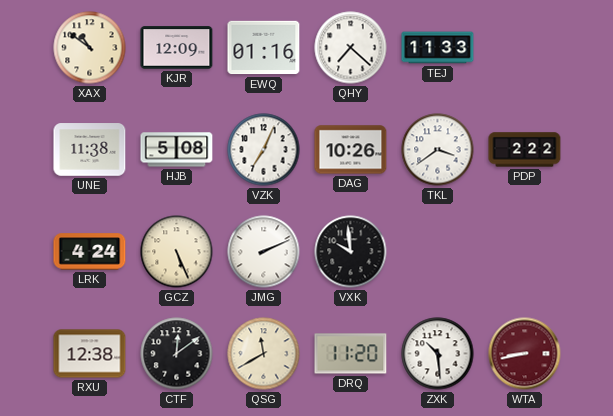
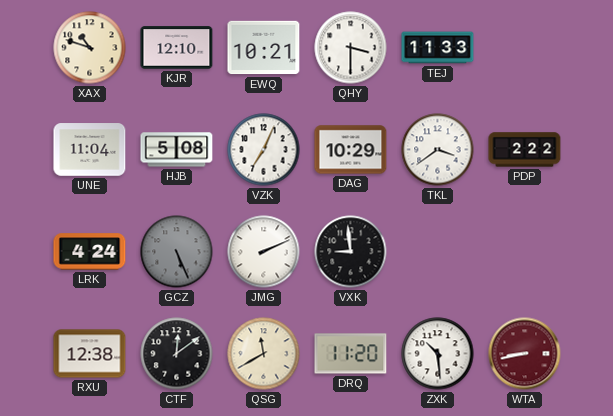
XAX: 10:51 -> 10:48 (90, 48)
KJR: 12:09 -> 12:10 (177, 48)
EWQ: 01:16 -> 10:21 (264, 48)
QHY: 7:22 -> 3:30 (351, 48)
UNE: 11:38 -> 11:04 (90, 150)
DAG: 10:26 -> 10:29 (351, 150)
GCZ dial: cream -> grey (177, 252)
VXK: 9:59 -> 8:59 (351, 252)
